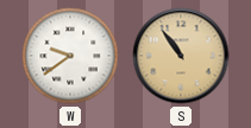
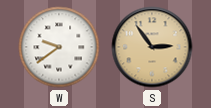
S: 10:54 -> 2:54 (152, 47)
